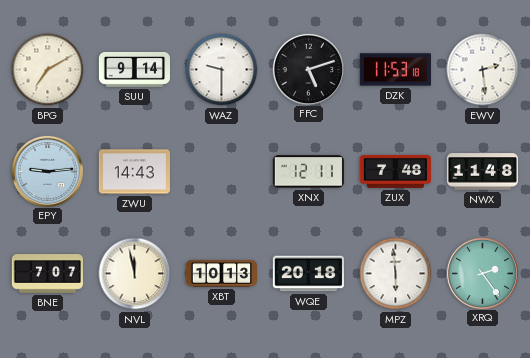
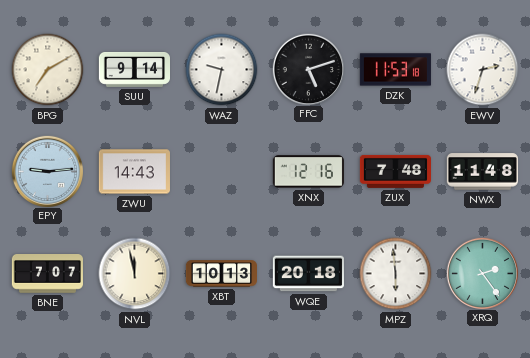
WAZ: 9:30 -> 9:32 (222, 70)
EWV: 2:29 -> 2:33 (483, 70)
XNX: 12:11 -> 12:16 (308, 172)
